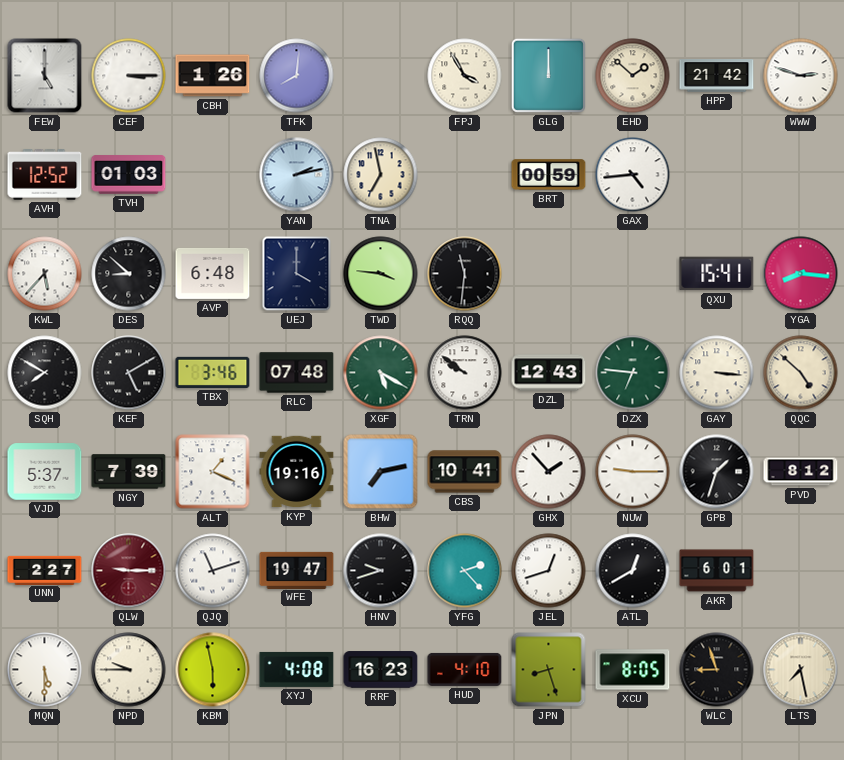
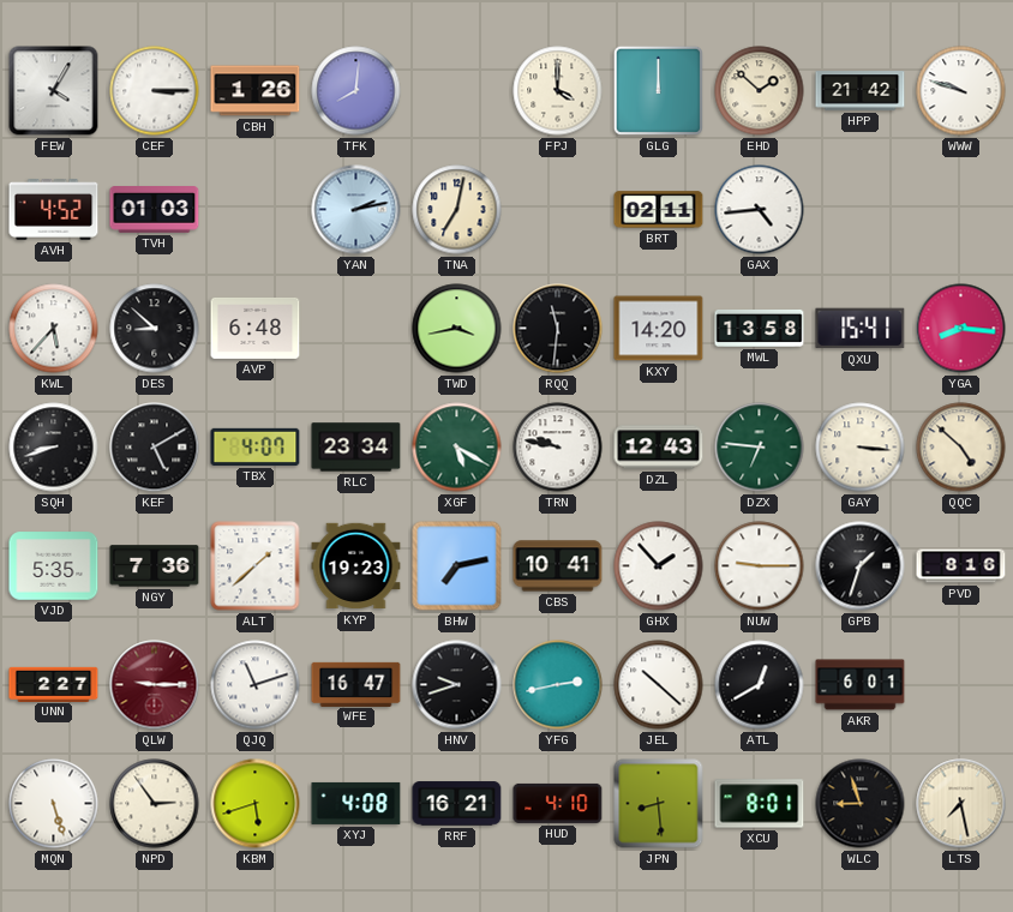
FEW: 5:00 -> 4:05 (54, 91)
FPJ: 3:55 -> 4:00 (558, 91)
WWW: 2:48 -> 9:48 (961, 91)
AVH: 12:52 -> 4:52 (54, 210)
TNA: 6:58 -> 7:02 (457, 210)
BRT: 00:59 -> 02:11 (659, 210)
UEJ: 4:00 -> none (297, 274)
TWD: 3:46 -> 3:43 (457, 329)
KXY: none -> 14:20 (659, 329)
MWL: none -> 13:58 (760, 328)
SQH: 7:50 -> 8:42 (54, 448)
TBX: 3:46 -> 4:07 (256, 446)
RLC: 07:48 -> 23:34 (356, 448)
TRN: 9:51 -> 9:47 (558, 448)
VJD: 5:37 -> 5:35 (54, 566)
NGY: 7:39 -> 7:36 (155, 566)
ALT: 1:19 -> 1:38 (256, 566)
KYP: 19:16 -> 19:23 (356, 566)
PVD: 8:12 -> 8:16 (961, 566)
WFE: 19:47 -> 16:47 (356, 684)
YFG: 2:23 -> 2:43 (558, 685)
JEL: 12:42 -> 10:22 (659, 685)
MQN: 5:30 -> 5:27 (54, 804)
NPD: 9:45 -> 2:54 (155, 804)
KBM: 5:58 -> 5:42 (256, 804)
RRF: 16:23 -> 16:21 (457, 804)
JPN: 8:27 -> 8:29 (659, 804)
XCU: 8:05 -> 8:01 (760, 804)
